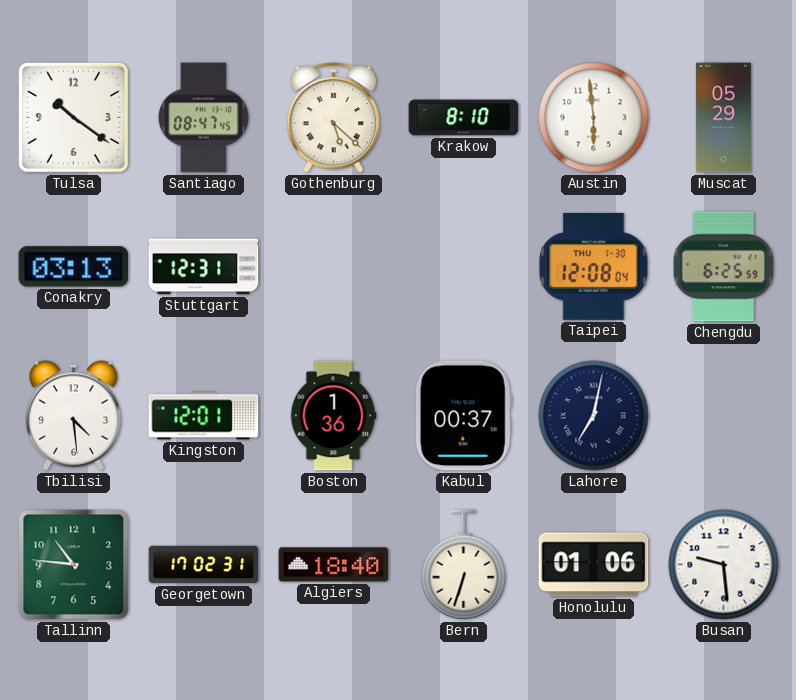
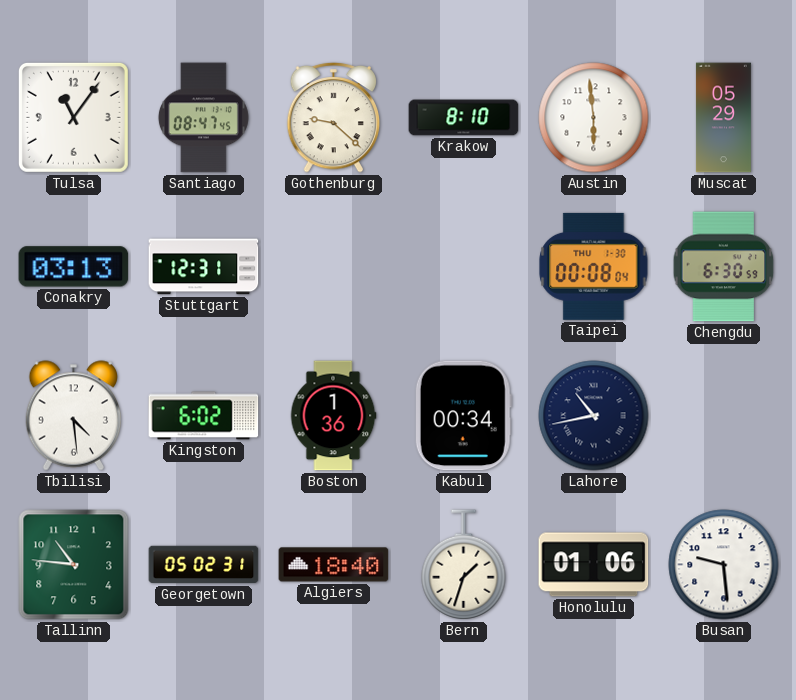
Tulsa: 10:21 -> 11:06 (73, 117)
Gothenburg: 5:22 -> 9:22 (334, 117)
Taipei: 12:08 -> 00:08 (594, 266)
Chengdu: 6:25 -> 6:30 (724, 267)
Kingston: 12:01 -> 6:02 (204, 416)
Kabul: 00:37 -> 00:34 (463, 416)
Lahore: 7:02 -> 10:43 (594, 416)
Georgetown: 17:02 -> 05:02 (204, 565)
Bern: 6:33 -> 1:33 (464, 565)
